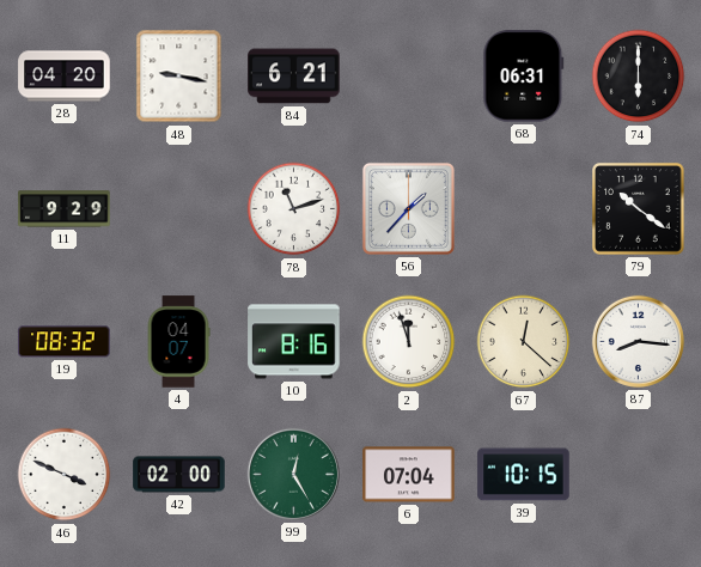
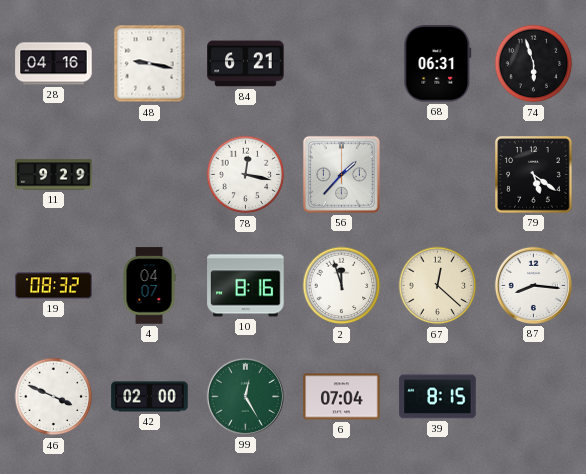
28: 04:20 -> 04:16 (54, 64)
74: 6:00 -> 5:57 (534, 64)
78: 11:12 -> 12:17 (246, 175)
79: 10:21 -> 5:21 (534, 175)
39: 10:15 -> 8:15 (438, 397)
